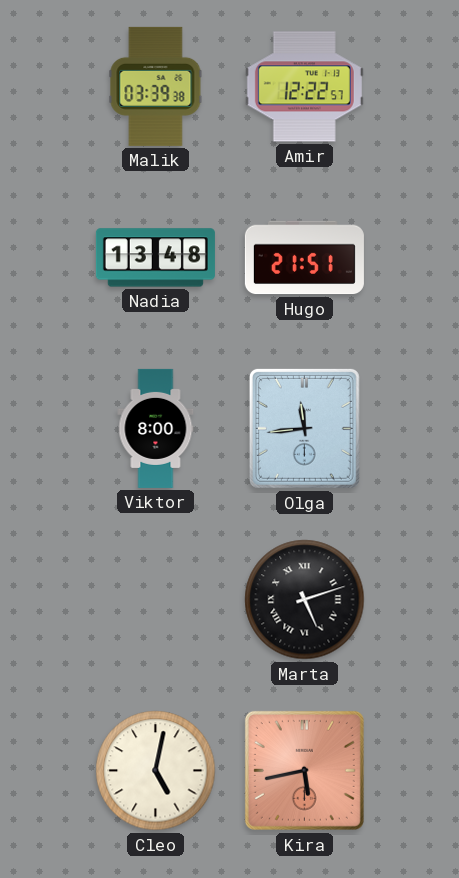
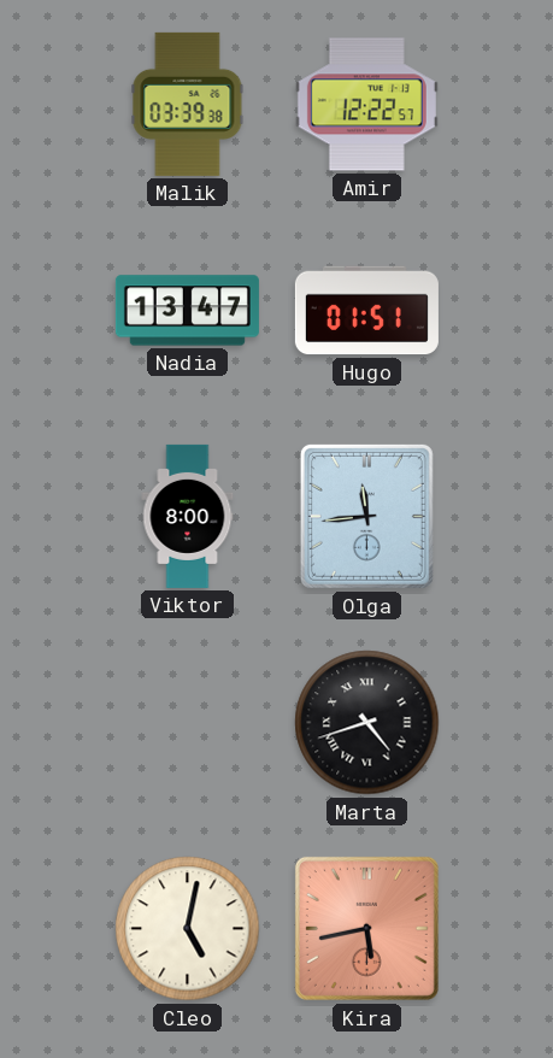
Nadia: 13:48 -> 13:47 (187, 311)
Hugo: 21:51 -> 01:51 (366, 311)
Marta: 5:12 -> 4:42 (367, 723)
